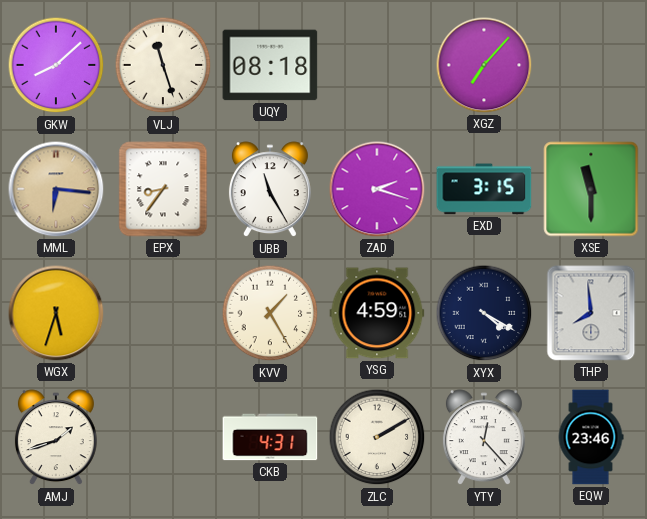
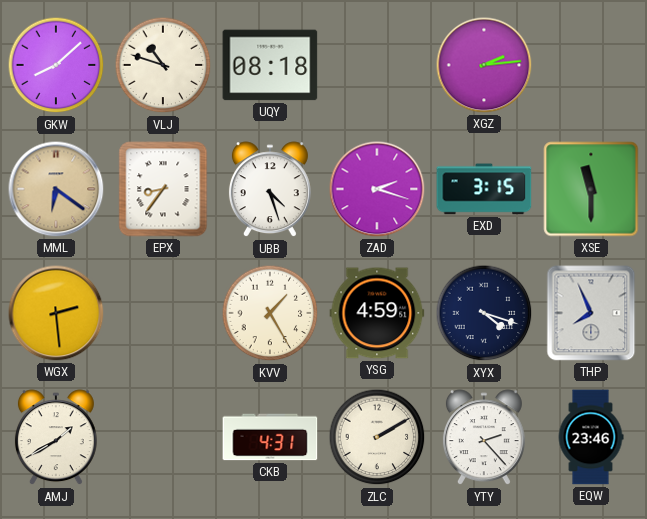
VLJ: 11:27 -> 10:48 (163, 65)
XGZ: 7:07 -> 2:14 (484, 65)
MML: 6:16 -> 6:21 (56, 189)
UBB: 11:25 -> 4:27 (270, 190)
WGX: 5:33 -> 2:29 (56, 313)
XYX: 4:20 -> 4:18 (484, 313)
THP: 7:59 -> 7:56 (591, 313)
AMJ: 1:42 -> 1:40 (56, 438)
YTY: 12:23 -> 2:23 (484, 438)
